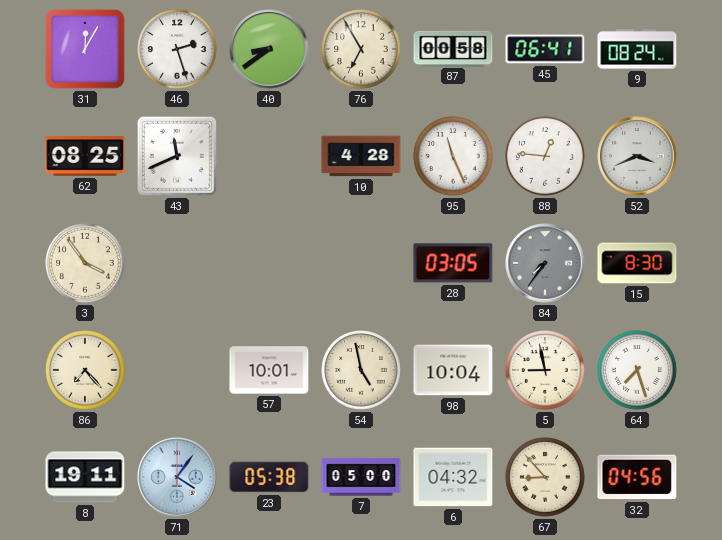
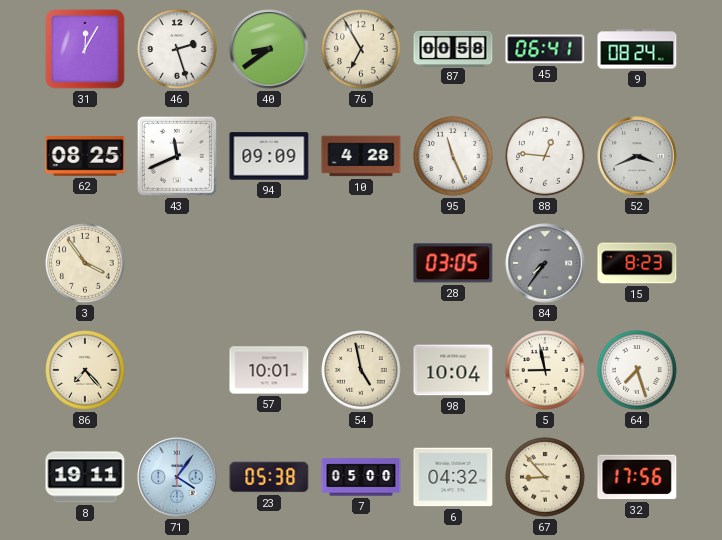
94: none -> 09:09 (269, 156)
15: 8:30 -> 8:23 (637, 263)
32: 04:56 -> 17:56 (637, 477)
